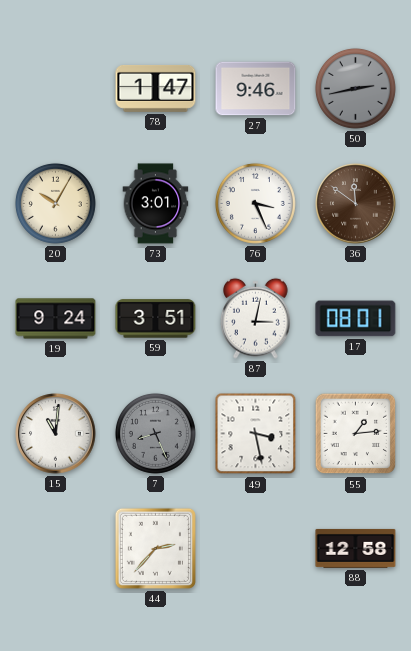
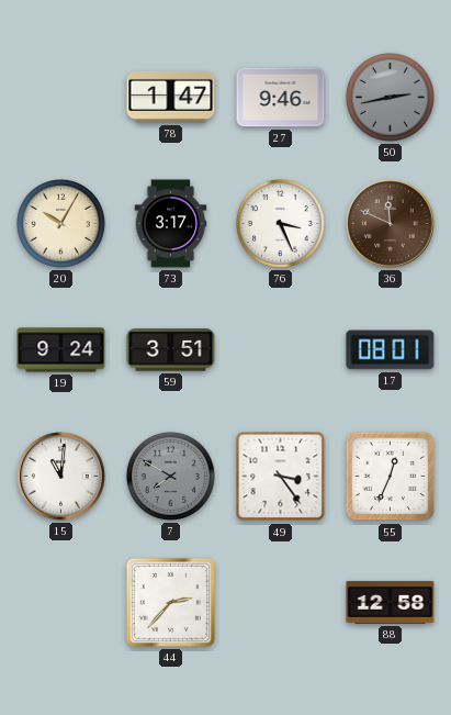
73: 3:01 -> 3:17 (171, 224)
36: 11:51 -> 11:49 (391, 224)
87: 3:02 -> none (256, 318)
7: 8:26 -> 7:50 (170, 476)
49: 3:28 -> 3:24 (281, 477)
55: 1:14 -> 12:34 (391, 477)
